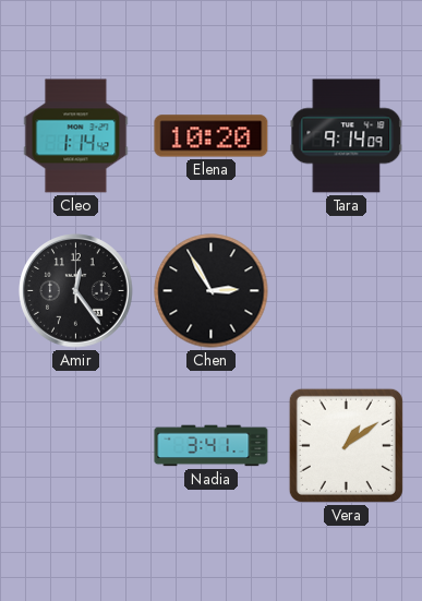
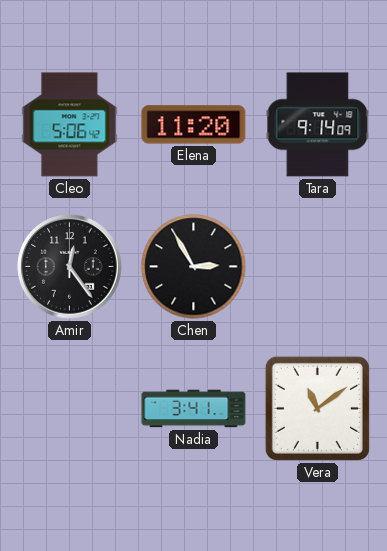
Cleo: 1:14 -> 5:06 (70, 125)
Elena: 10:20 -> 11:20 (194, 125)
Vera: 1:09 -> 11:09 (317, 408)
